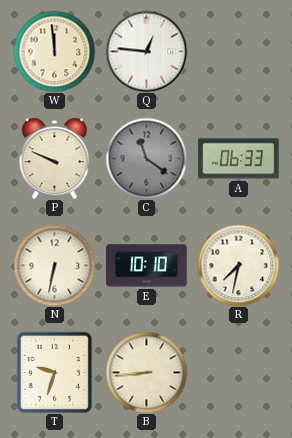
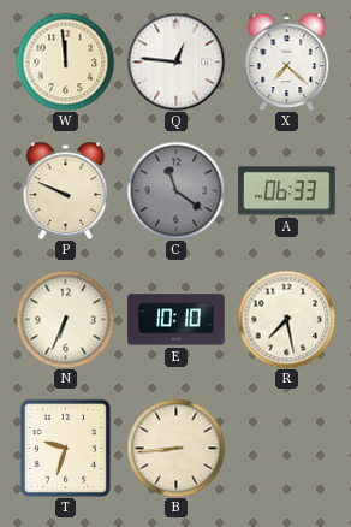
X: none -> 7:22 (287, 61)
N: 6:32 -> 6:34 (65, 319)
R: 7:32 -> 7:28 (286, 319)
